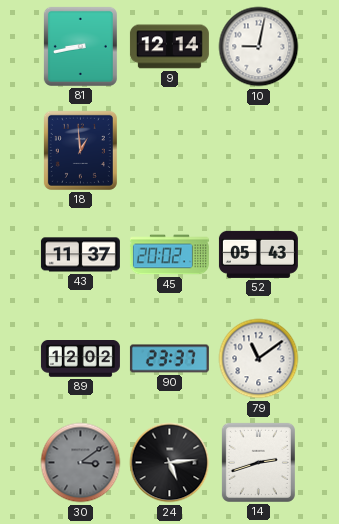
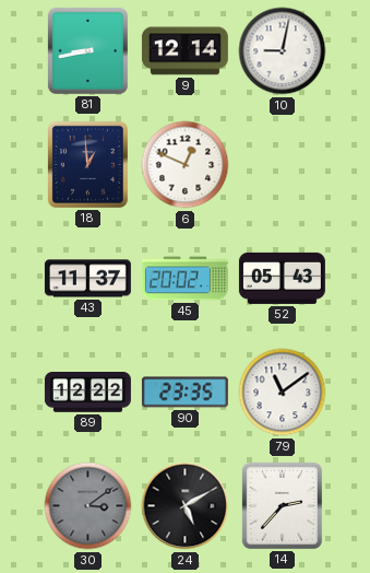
6: none -> 12:49 (186, 165)
89: 12:02 -> 12:22 (87, 393)
90: 23:37 -> 23:35 (184, 393)
24: 5:14 -> 5:10 (186, 506)
14: 2:42 -> 2:37 (282, 505)
